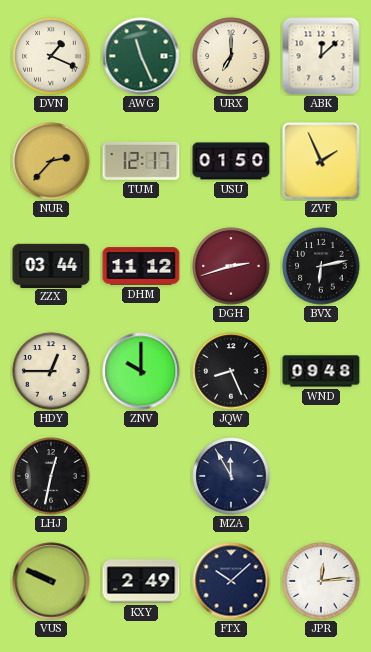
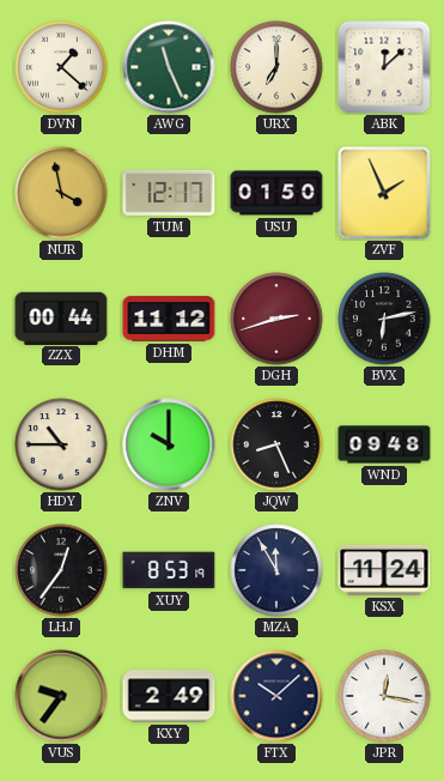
DVN: 1:19 -> 1:22 (61, 67)
NUR: 2:37 -> 3:58 (61, 193)
ZZX: 03:44 -> 00:44 (61, 317)
HDY: 12:45 -> 10:45 (61, 444)
LHJ: 12:32 -> 12:36 (61, 570)
XUY: none -> 8:53 (169, 570)
KSX: none -> 11:24 (384, 570)
VUS: 9:49 -> 9:36 (61, 696)
JPR: 12:14 -> 12:17 (384, 696)
